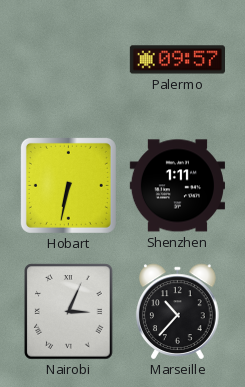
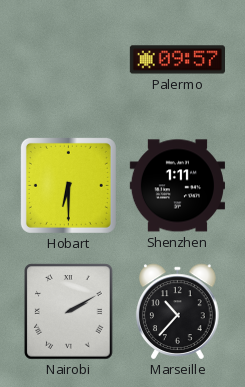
Hobart: 6:32 -> 6:30 (68, 185)
Nairobi: 3:04 -> 2:10 (69, 312)
